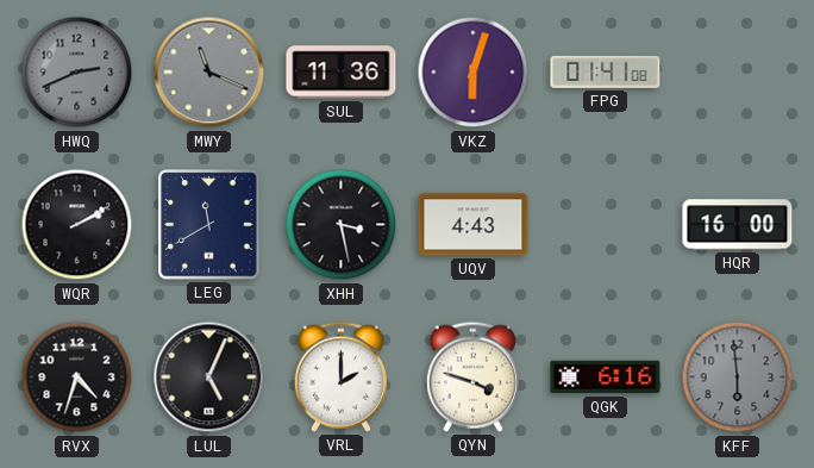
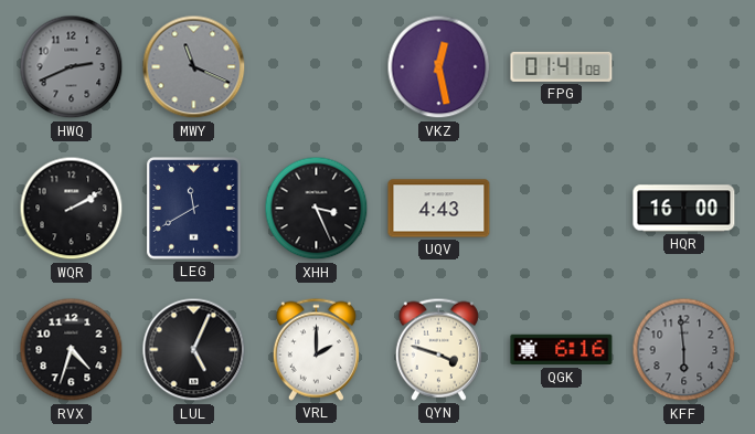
SUL: 11:36 -> none (342, 73)
VKZ: 6:03 -> 12:28 (439, 67)
XHH: 3:28 -> 3:26 (317, 209)
